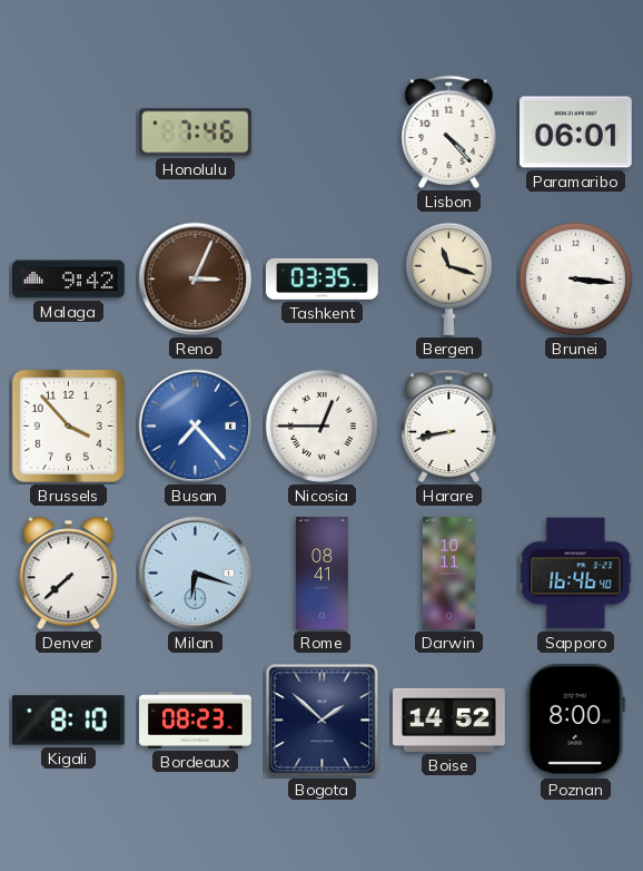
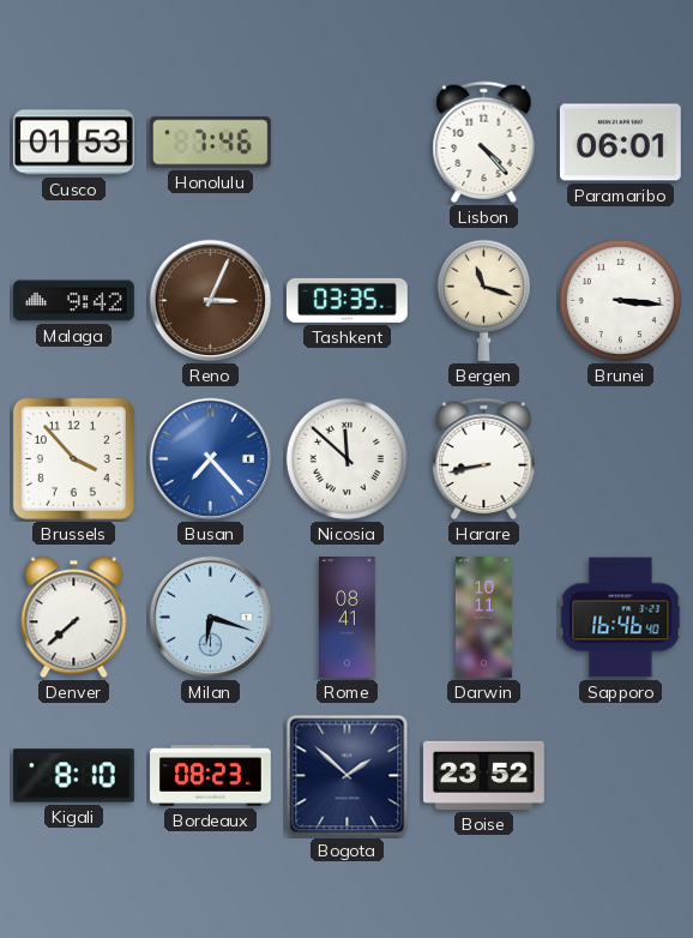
Cusco: none -> 01:53 (73, 143)
Nicosia: 12:45 -> 11:52 (346, 458)
Boise: 14:52 -> 23:52 (484, 775)
Poznan: 8:00 -> none (575, 720)
